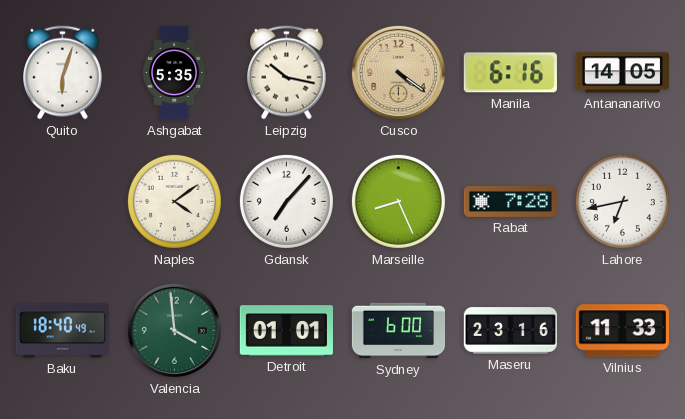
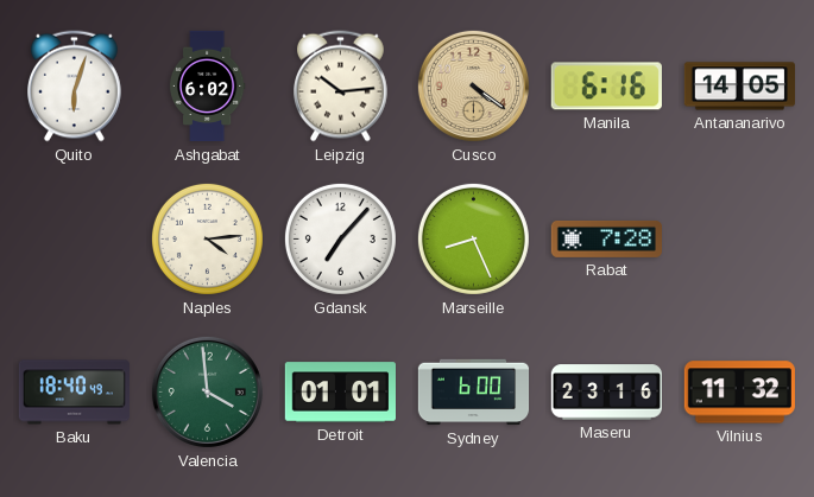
Ashgabat: 5:35 -> 6:02 (207, 87)
Leipzig: 10:17 -> 10:14 (341, 87)
Naples: 4:09 -> 4:14 (207, 238)
Lahore: 6:43 -> none (622, 201)
Vilnius: 11:33 -> 11:32 (739, 393)
